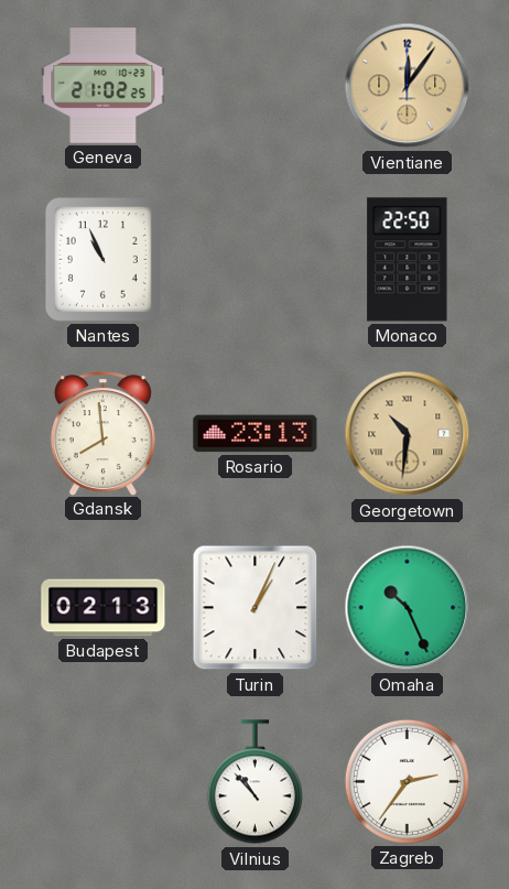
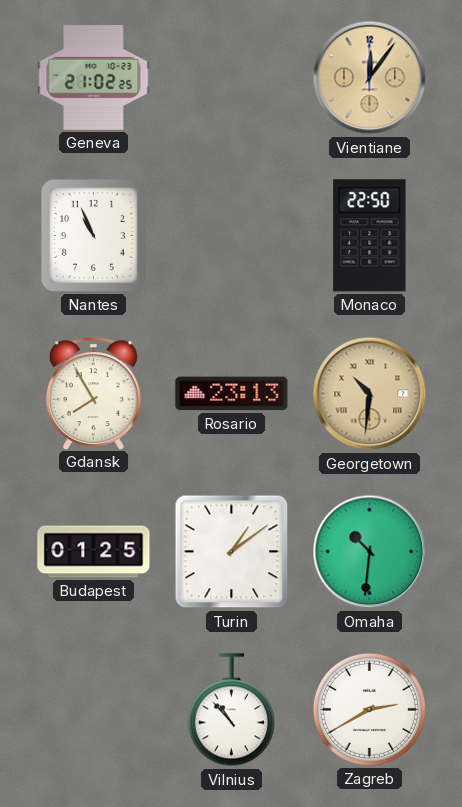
Gdansk: 7:59 -> 7:55 (93, 393)
Budapest: 02:13 -> 01:25 (94, 552)
Turin: 1:04 -> 1:09 (232, 552)
Omaha: 10:26 -> 10:31 (370, 552)
Zagreb: 2:36 -> 2:40 (369, 709)
